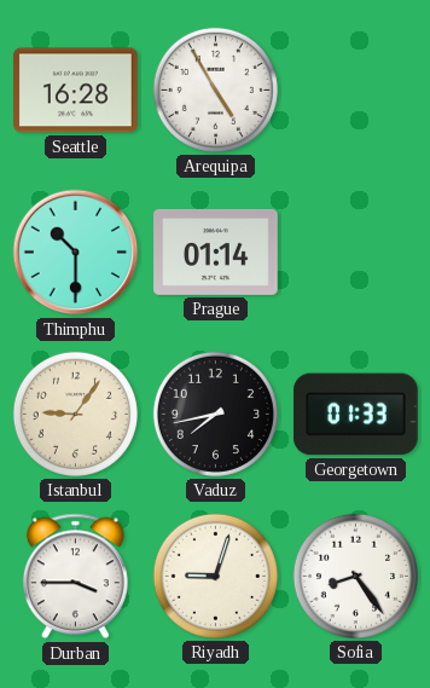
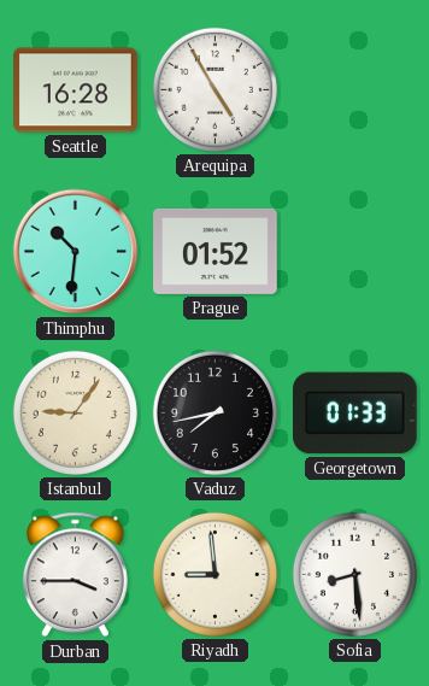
Thimphu: 10:30 -> 10:31 (76, 252)
Prague: 01:14 -> 01:52 (216, 251)
Riyadh: 9:03 -> 8:59 (214, 574)
Sofia: 8:24 -> 8:29 (354, 574)
